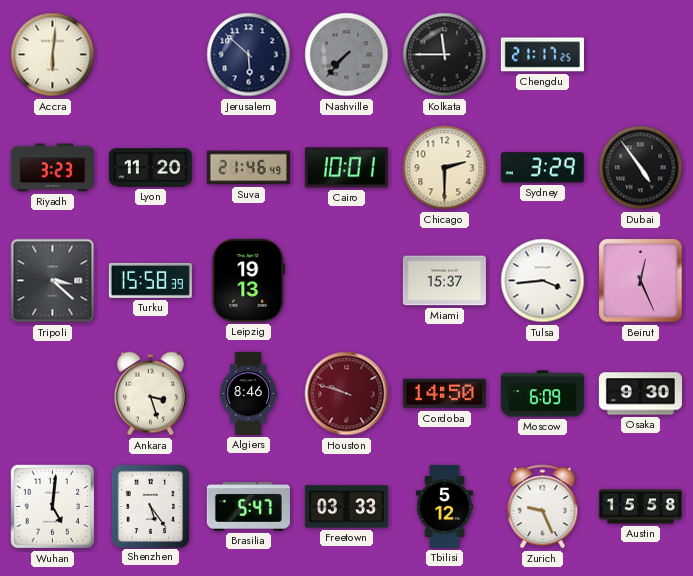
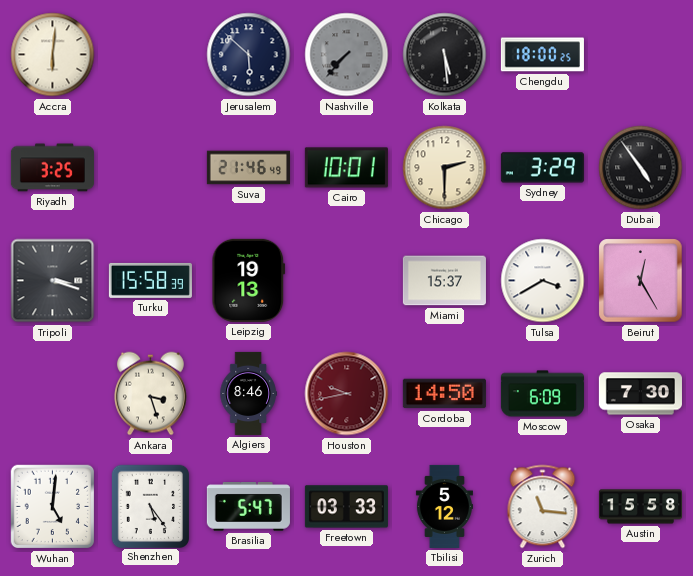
Kolkata: 11:45 -> 5:29 (445, 55)
Chengdu: 21:17 -> 18:00 (542, 55)
Riyadh: 3:23 -> 3:25 (52, 168)
Lyon: 11:20 -> none (150, 168)
Tripoli: 3:22 -> 3:18 (53, 281)
Tulsa: 3:44 -> 3:40 (543, 281)
Beirut: 12:26 -> 12:25 (641, 281)
Houston: 9:48 -> 9:43 (347, 394)
Osaka: 9:30 -> 7:30 (640, 394)
Zurich: 9:26 -> 11:16 (543, 507)
